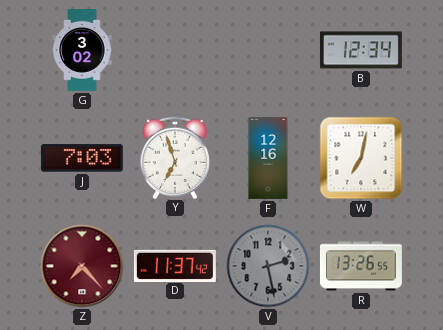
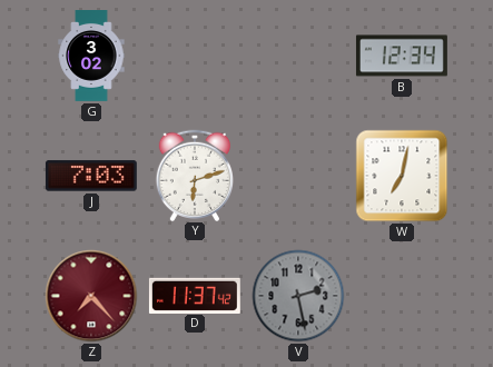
Y: 6:57 -> 6:12 (194, 175)
F: 12:16 -> none (268, 159)
R: 13:26 -> none (361, 266)
